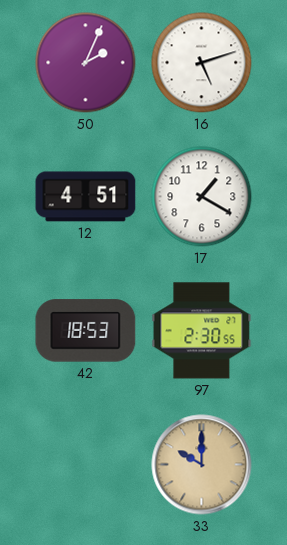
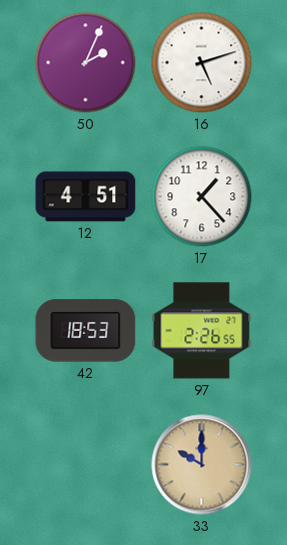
17: 1:20 -> 1:23 (202, 197)
97: 2:30 -> 2:26 (202, 331)
